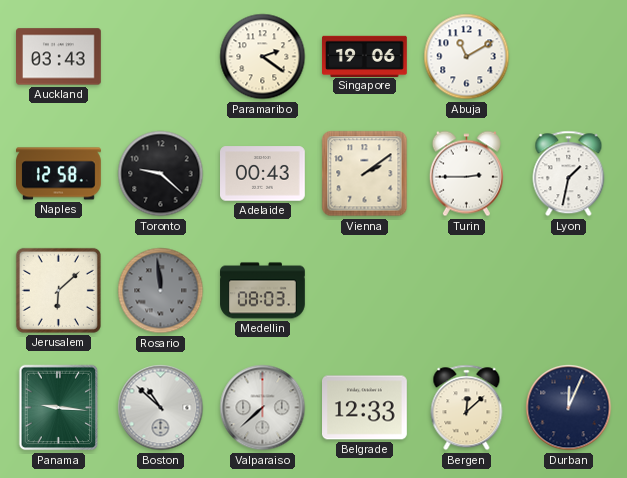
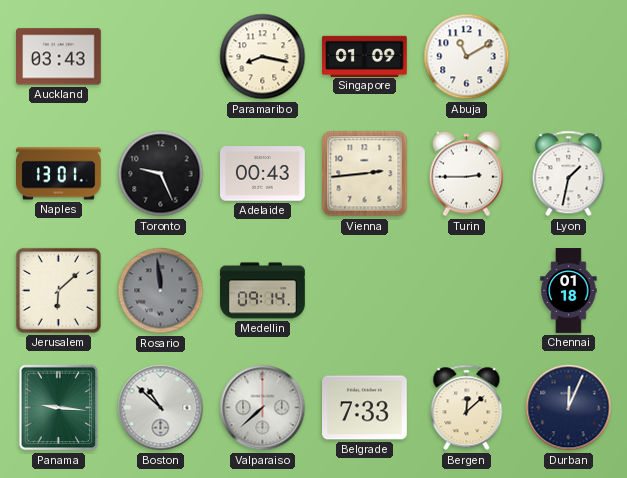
Paramaribo: 2:21 -> 8:17 (263, 57)
Singapore: 19:06 -> 01:09 (365, 56)
Naples: 12:58 -> 13:01 (59, 174)
Toronto: 9:22 -> 9:26 (161, 174)
Vienna: 2:09 -> 2:44 (365, 174)
Medellin: 08:03 -> 09:14 (263, 291)
Chennai: none -> 01:18 (569, 291)
Belgrade: 12:33 -> 7:33 (365, 408)
